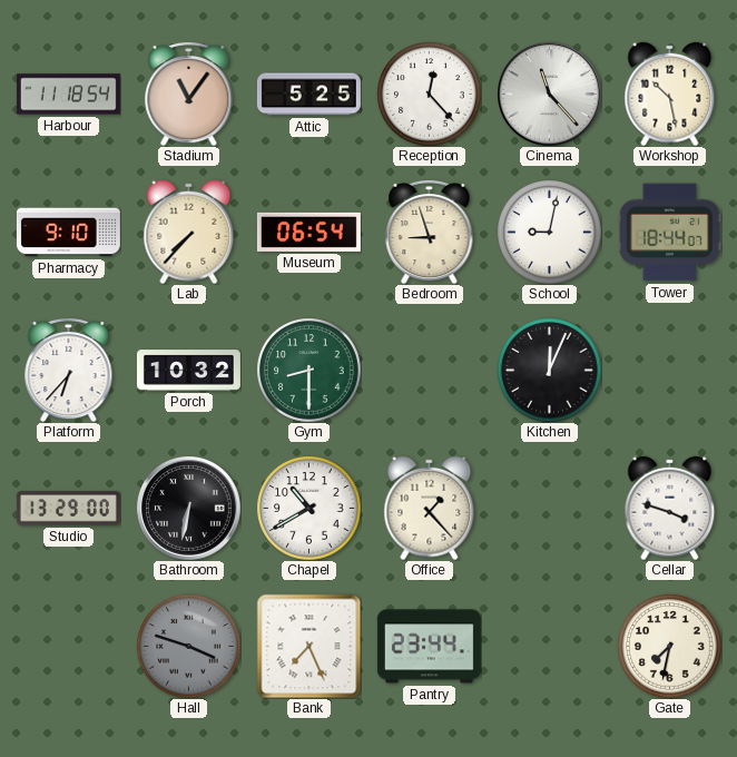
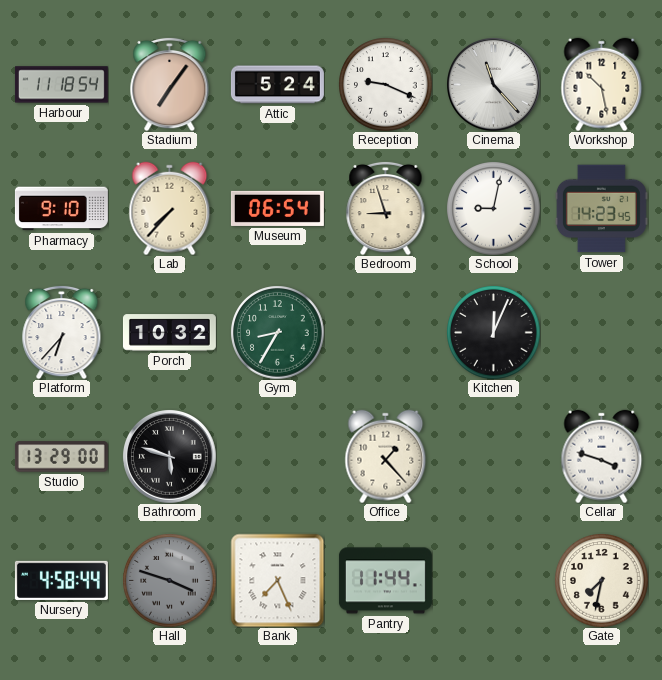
Stadium: 11:06 -> 7:06 (170, 84)
Attic: 5:25 -> 5:24 (277, 85)
Reception: 12:23 -> 9:19 (385, 84)
Tower: 18:44 -> 14:23 (601, 209)
Gym: 8:30 -> 8:35 (277, 332)
Bathroom: 6:32 -> 5:48 (170, 457)
Chapel: 10:40 -> none (308, 508)
Nursery: none -> 4:58 (61, 580)
Pantry: 23:44 -> 11:44 (385, 581)
